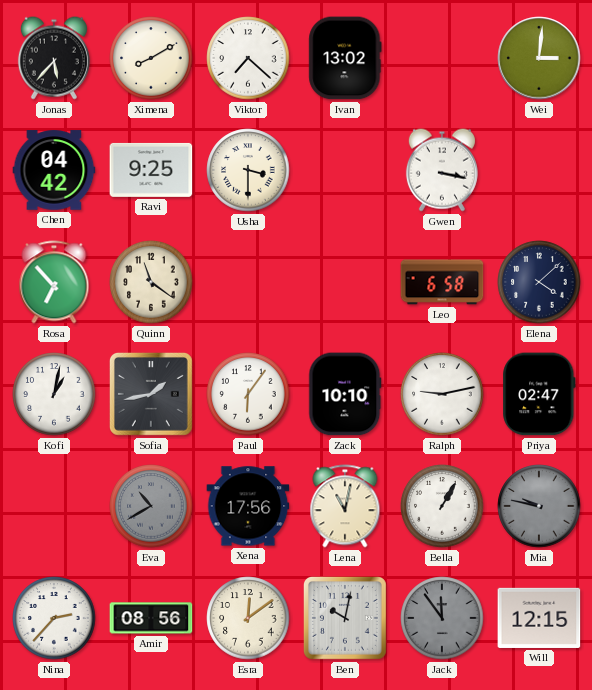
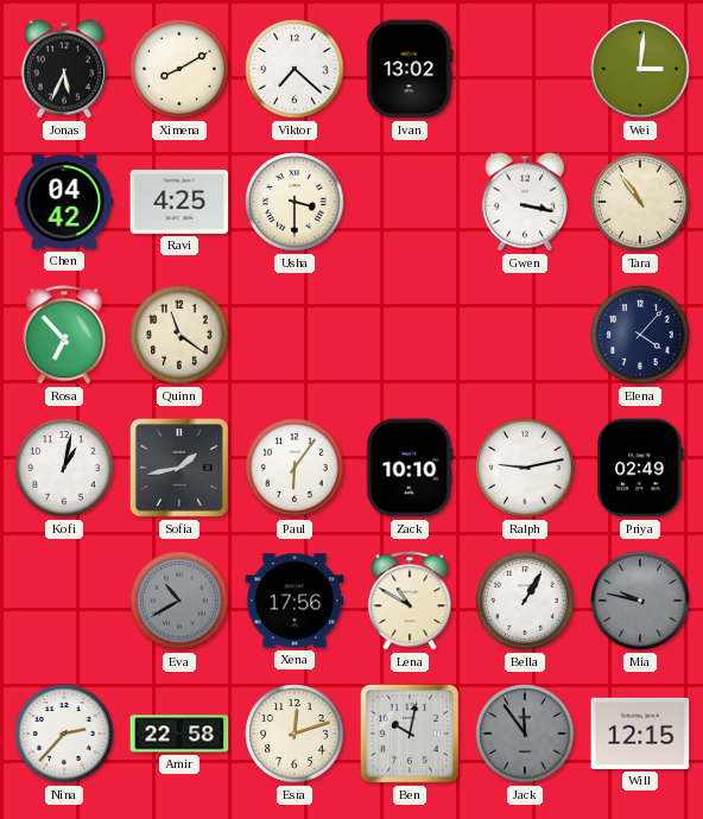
Jonas: 5:37 -> 5:34 (64, 69)
Ravi: 9:25 -> 4:25 (179, 202)
Tara: none -> 10:54 (640, 202)
Leo: 6:58 -> none (442, 282)
Elena: 4:08 -> 4:07 (640, 335)
Priya: 02:47 -> 02:49 (640, 468)
Lena: 11:02 -> 10:50 (410, 601)
Amir: 08:56 -> 22:58 (179, 734)
Esra: 12:09 -> 12:12 (294, 734)
